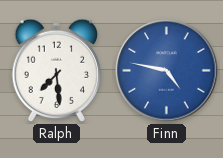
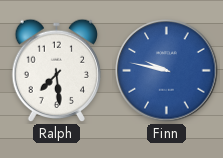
Finn: 4:47 -> 9:47 (167, 71)
